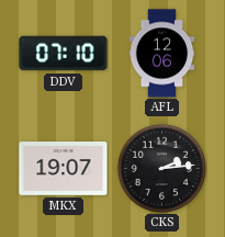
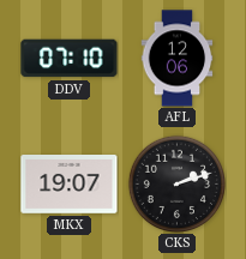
CKS: 2:14 -> 2:12 (176, 183)
